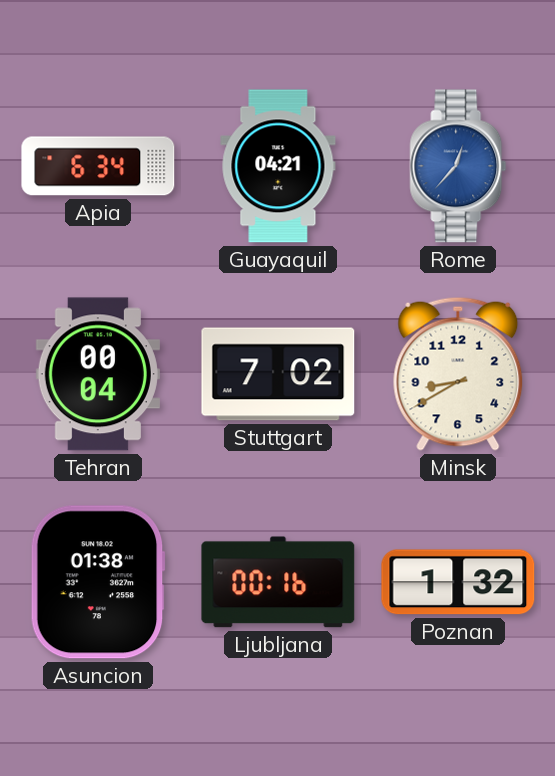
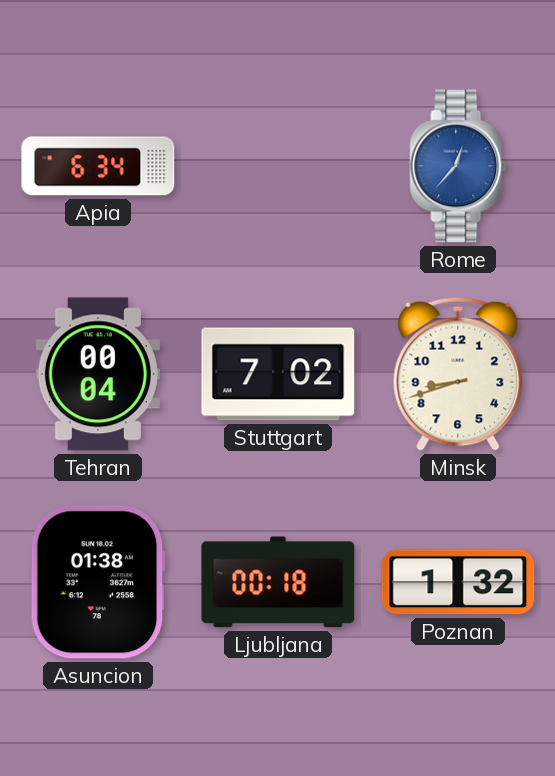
Guayaquil: 04:21 -> none (278, 166)
Minsk: 8:40 -> 8:42 (458, 374)
Ljubljana: 00:16 -> 00:18 (278, 582)
